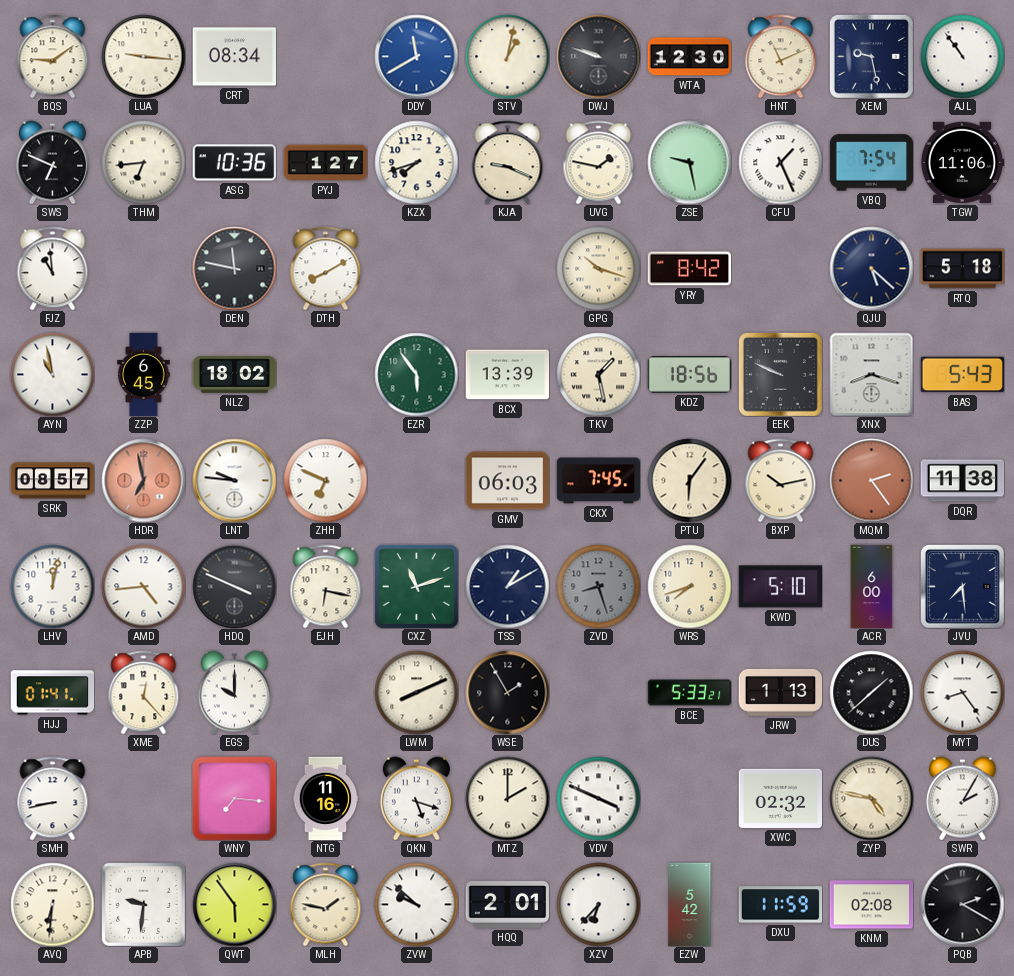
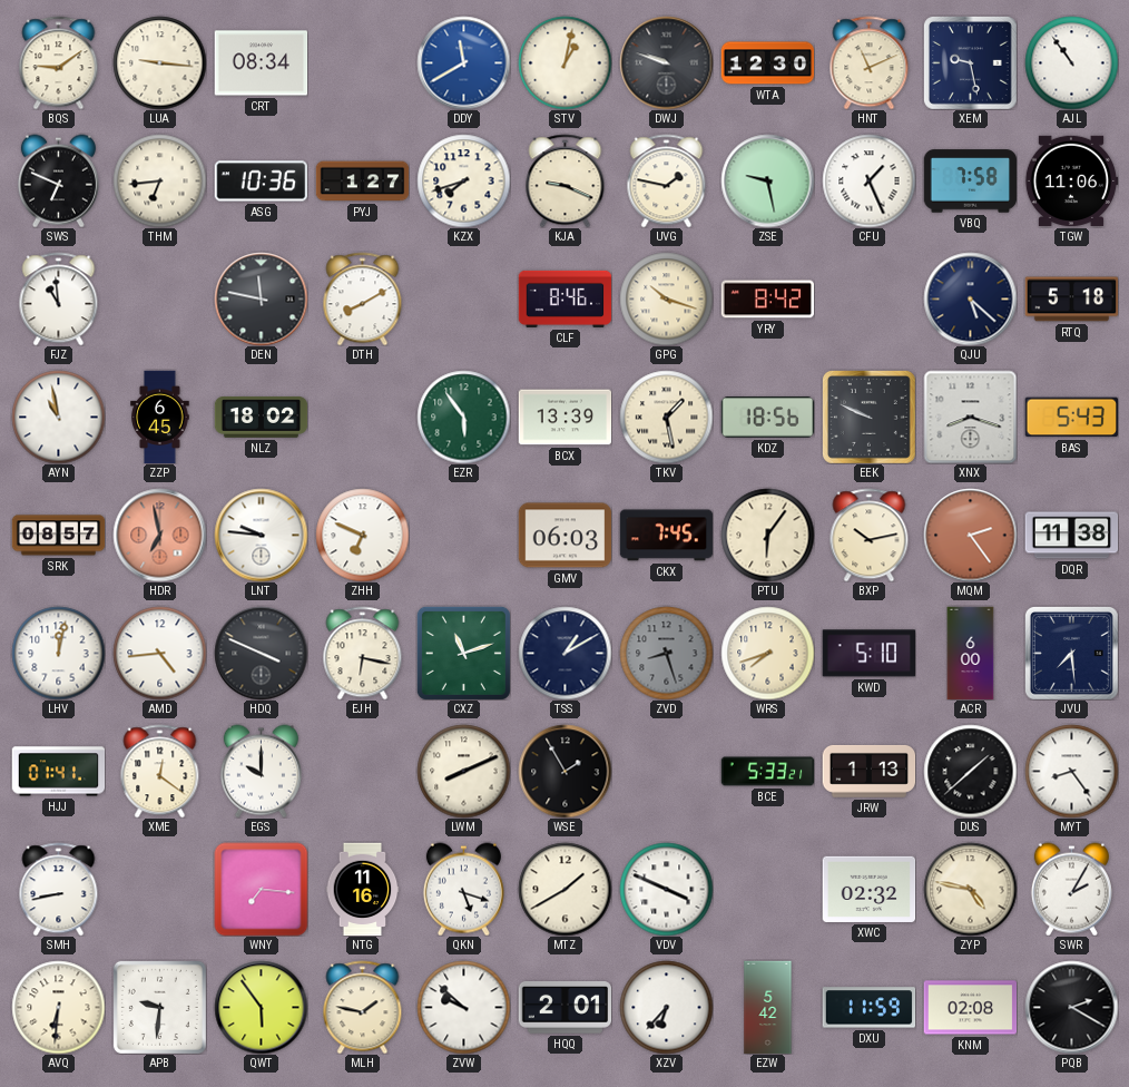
VBQ: 7:54 -> 7:58 (970, 182)
CLF: none -> 8:46 (564, 298)
XME: 12:23 -> 12:21 (160, 771)
MTZ: 2:00 -> 1:40 (564, 889)
